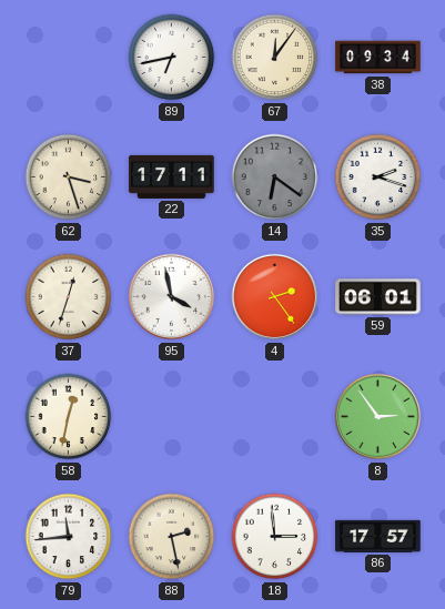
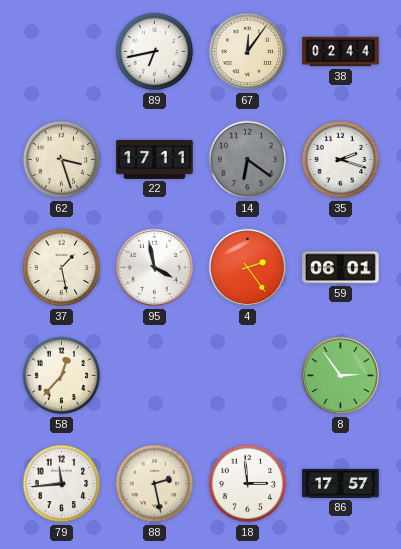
38: 09:34 -> 02:44 (341, 52)
37: 12:33 -> 1:28 (62, 268)
58: 12:32 -> 12:37 (62, 376)
